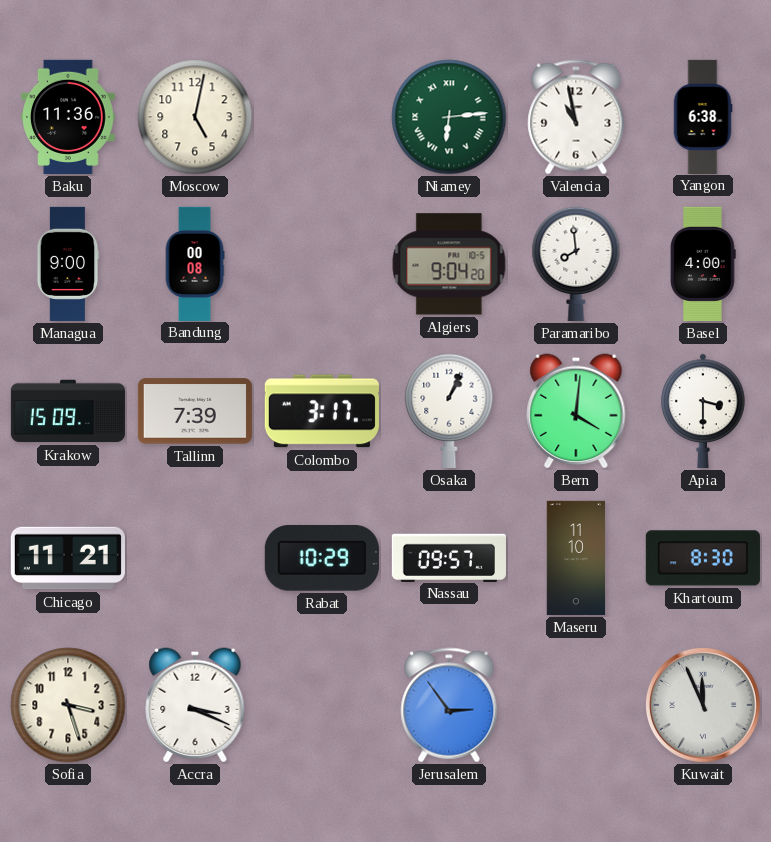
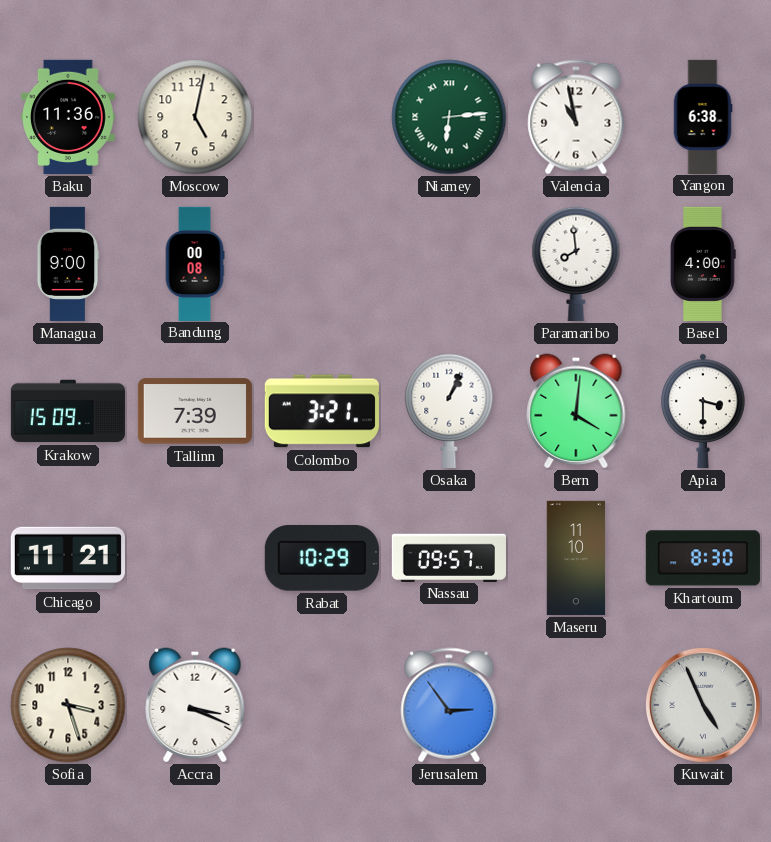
Algiers: 9:04 -> none (449, 264)
Colombo: 3:17 -> 3:21 (322, 411)
Kuwait: 11:56 -> 4:56 (703, 705)
